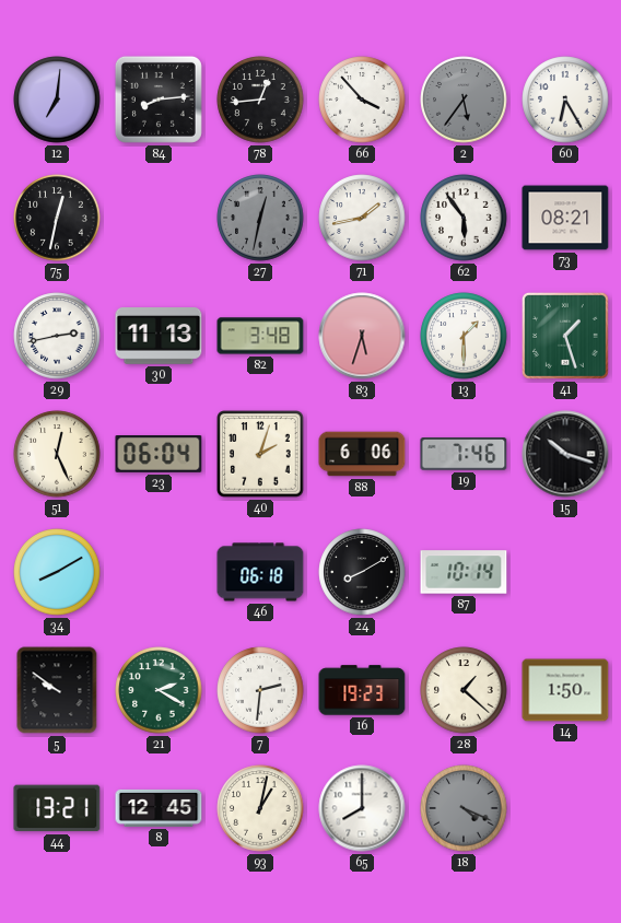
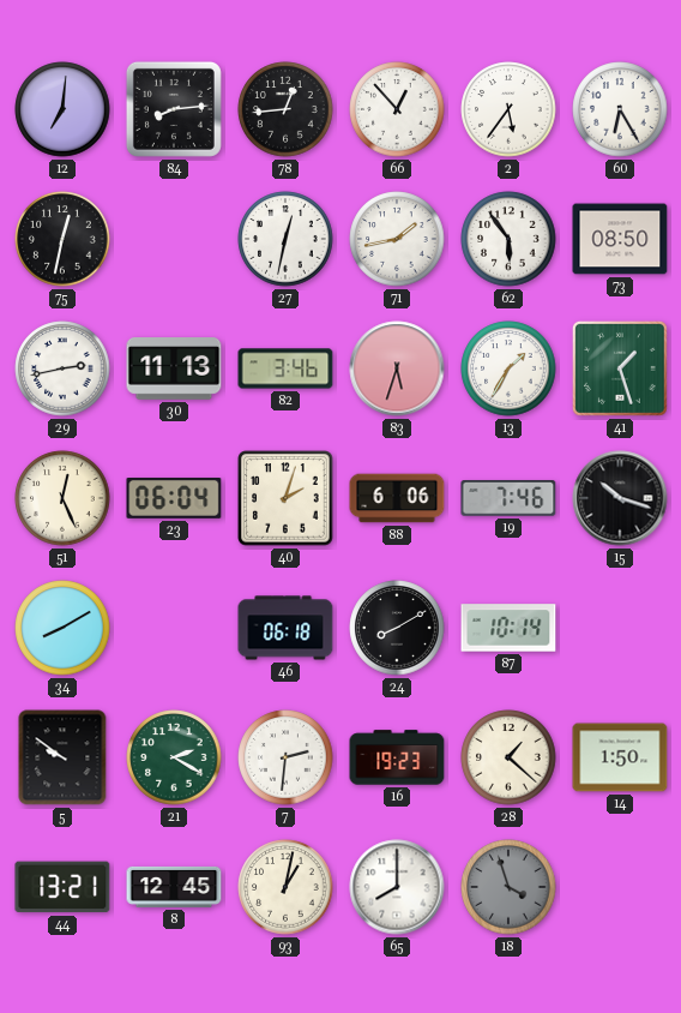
66: 3:53 -> 12:53 (397, 109)
2 dial: grey -> white (508, 109)
27 dial: grey -> white (285, 239)
73: 08:21 -> 08:50 (620, 239)
82: 3:48 -> 3:46 (285, 368)
13: 1:30 -> 1:35 (508, 368)
18: 4:19 -> 3:57 (508, 887)
